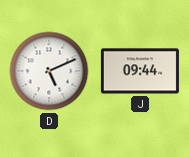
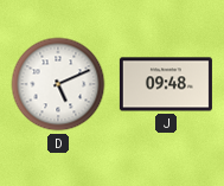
J: 09:44 -> 09:48 (166, 84)
